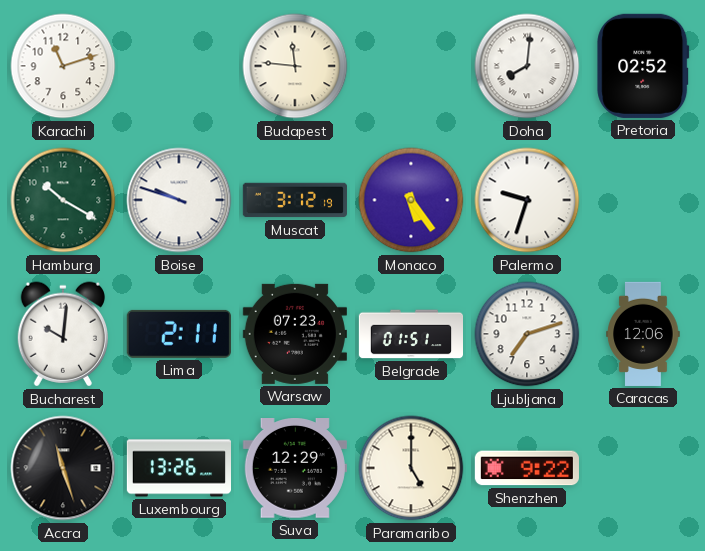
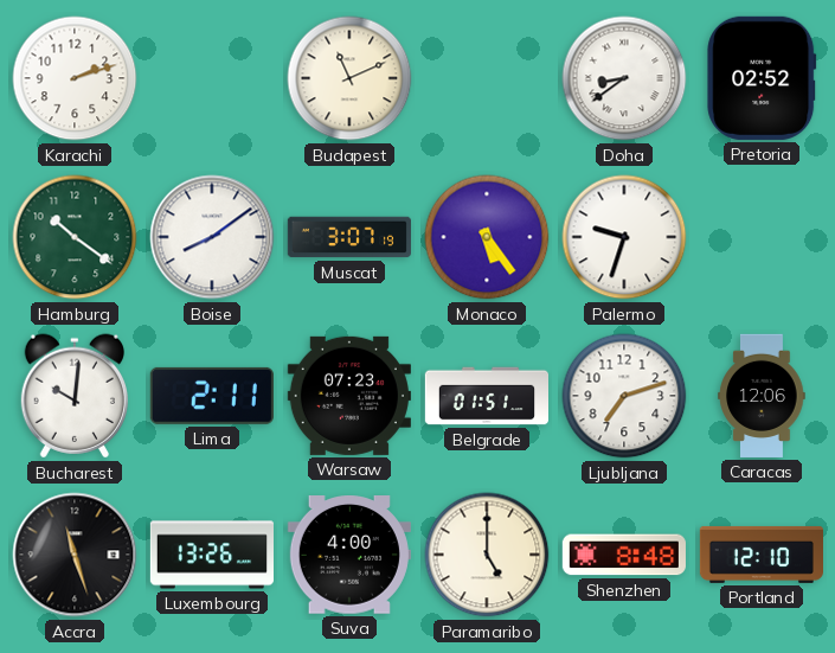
Karachi: 11:12 -> 2:12 (75, 78)
Budapest: 11:46 -> 11:11 (349, 78)
Doha: 8:01 -> 8:39 (624, 78)
Hamburg: 10:20 -> 10:21 (75, 237)
Boise: 9:48 -> 8:09 (212, 237)
Muscat: 3:12 -> 3:07 (349, 237)
Suva: 12:29 -> 4:00 (349, 556)
Shenzhen: 9:22 -> 8:48 (624, 555)
Portland: none -> 12:10 (760, 555)
